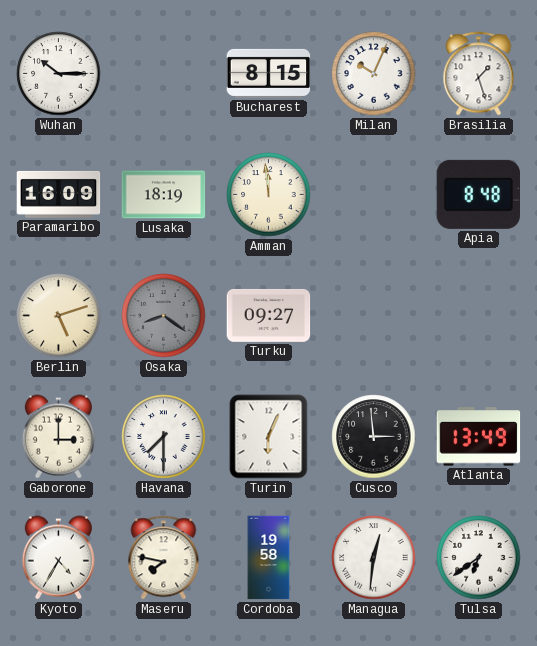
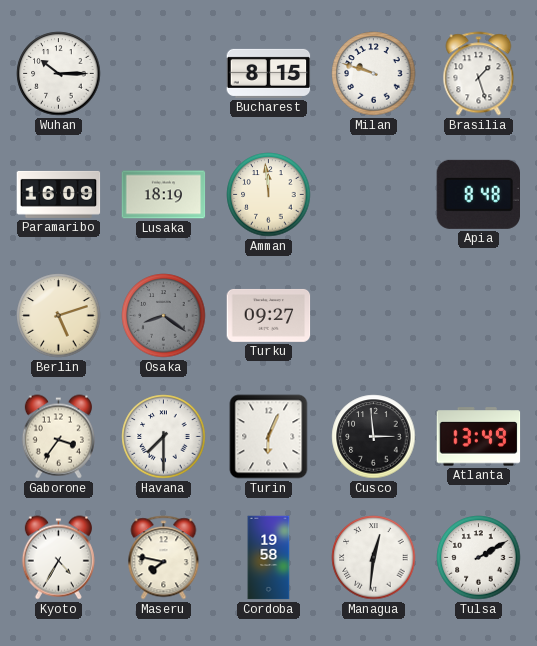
Milan: 10:04 -> 9:48 (374, 74)
Gaborone: 3:00 -> 3:36 (58, 437)
Tulsa: 6:39 -> 2:10 (479, 558)
